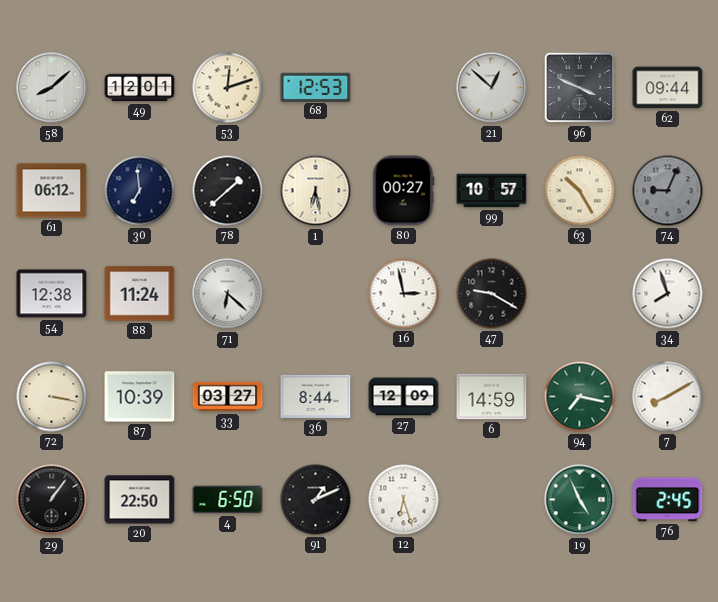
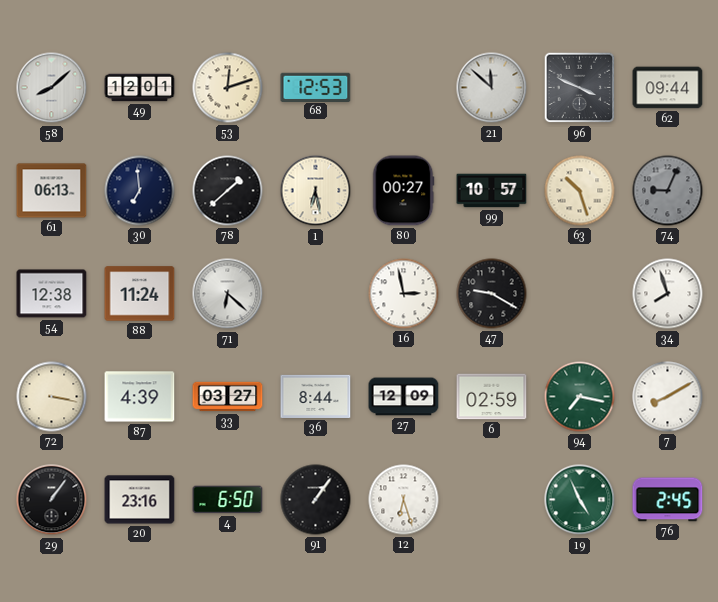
21: 12:52 -> 11:52 (492, 88)
61: 06:12 -> 06:13 (52, 191)
63: 10:25 -> 10:27 (580, 191)
87: 10:39 -> 4:39 (140, 397)
6: 14:59 -> 02:59 (492, 397)
20: 22:50 -> 23:16 (140, 500)
91: 1:11 -> 1:06 (316, 500)
